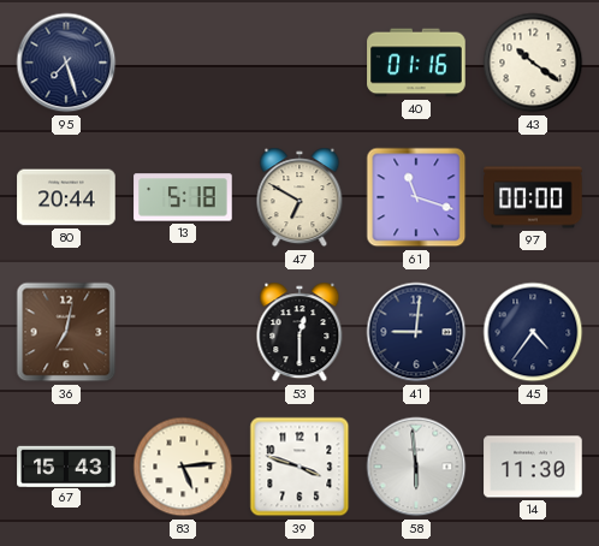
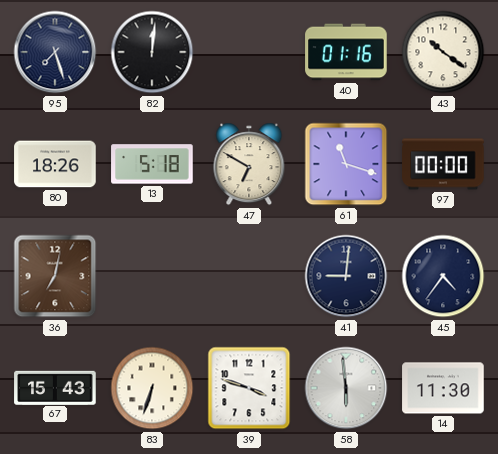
82: none -> 12:01 (152, 52)
80: 20:44 -> 18:26 (55, 164)
53: 12:30 -> none (299, 332)
83: 5:14 -> 6:33 (152, 388)
